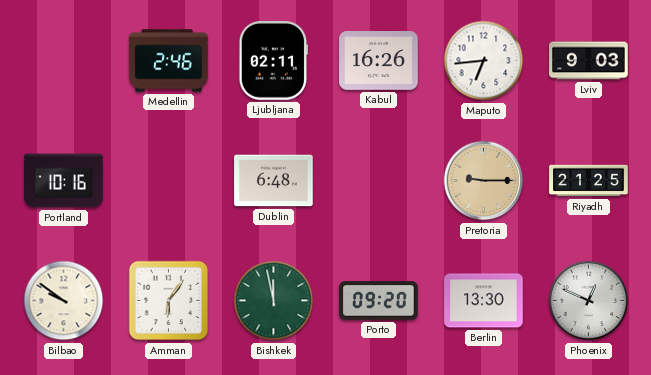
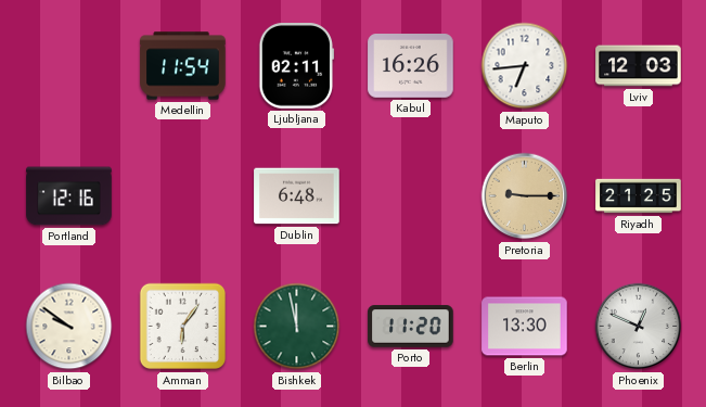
Medellin: 2:46 -> 11:54 (183, 66)
Lviv: 9:03 -> 12:03 (639, 66)
Portland: 10:16 -> 12:16 (69, 196)
Porto: 09:20 -> 11:20 (411, 327)
